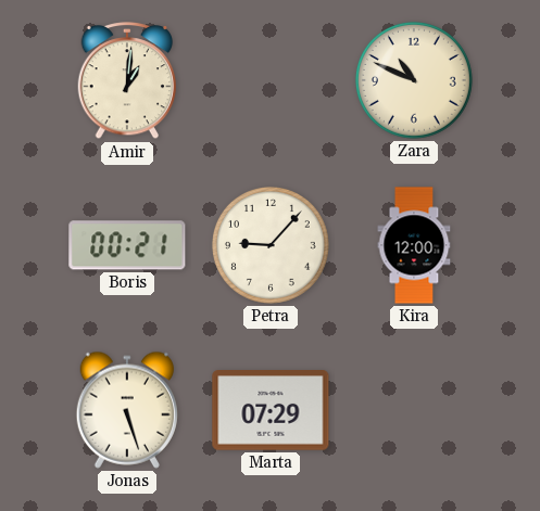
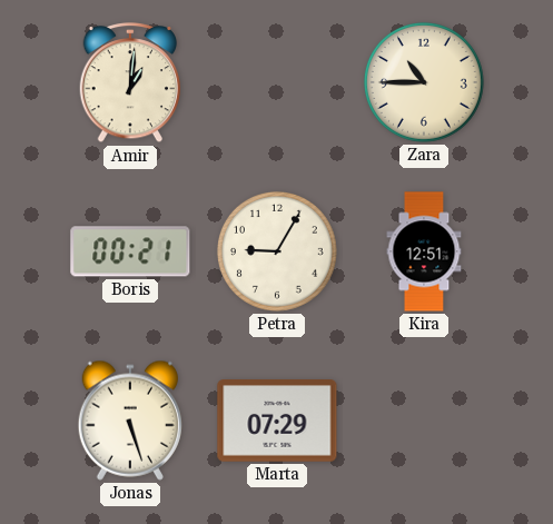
Zara: 10:49 -> 10:45 (424, 82)
Petra: 9:07 -> 9:05 (277, 251)
Kira: 12:00 -> 12:51 (424, 251)
